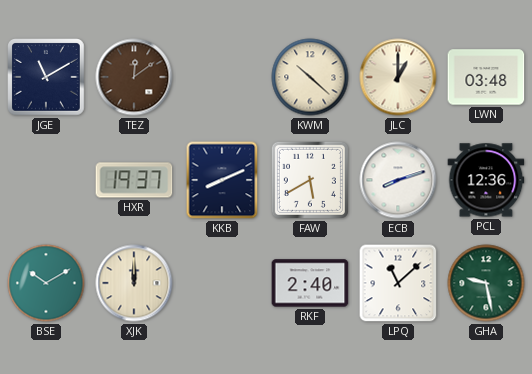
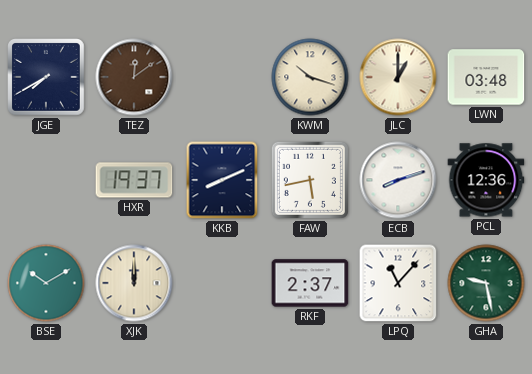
JGE: 11:10 -> 7:40 (46, 77)
KWM: 10:22 -> 10:18 (310, 77)
FAW: 5:40 -> 5:43 (310, 180)
RKF: 2:40 -> 2:37 (310, 283)
LPQ: 11:08 -> 11:07 (398, 283)
